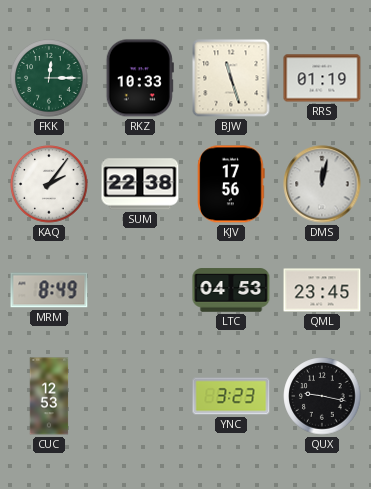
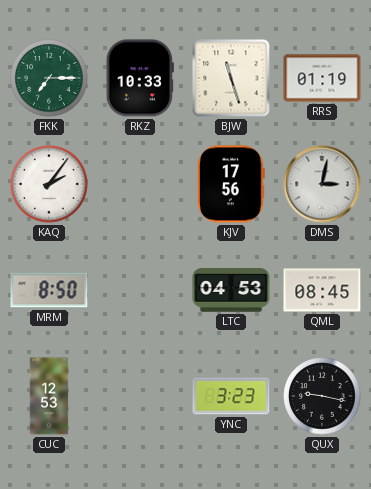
FKK: 12:15 -> 7:15 (49, 78)
SUM: 22:38 -> none (140, 184)
DMS: 12:02 -> 3:02 (322, 184)
MRM: 8:49 -> 8:50 (49, 290)
QML: 23:45 -> 08:45 (322, 290)
